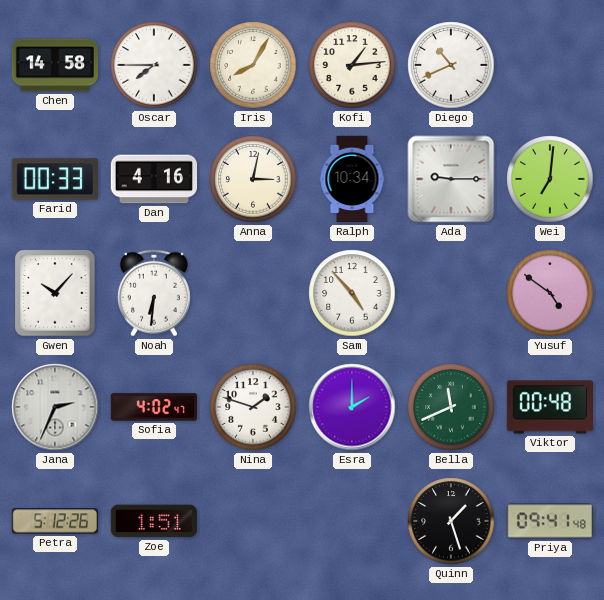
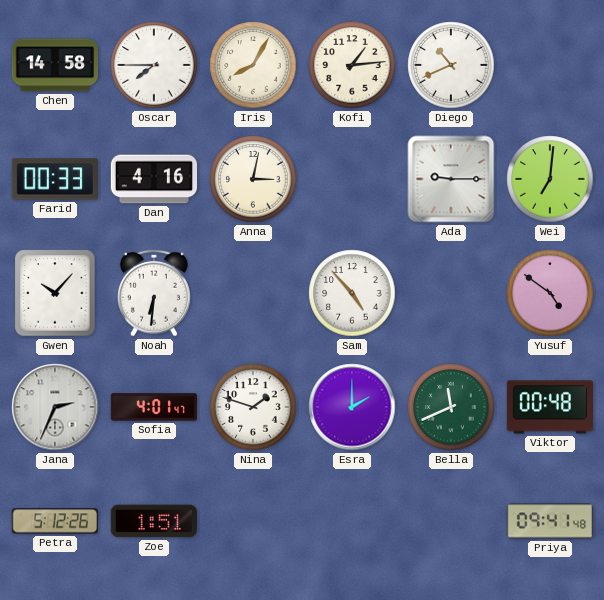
Ralph: 10:34 -> none (352, 179)
Sofia: 4:02 -> 4:01 (153, 407)
Quinn: 1:27 -> none (451, 521)
